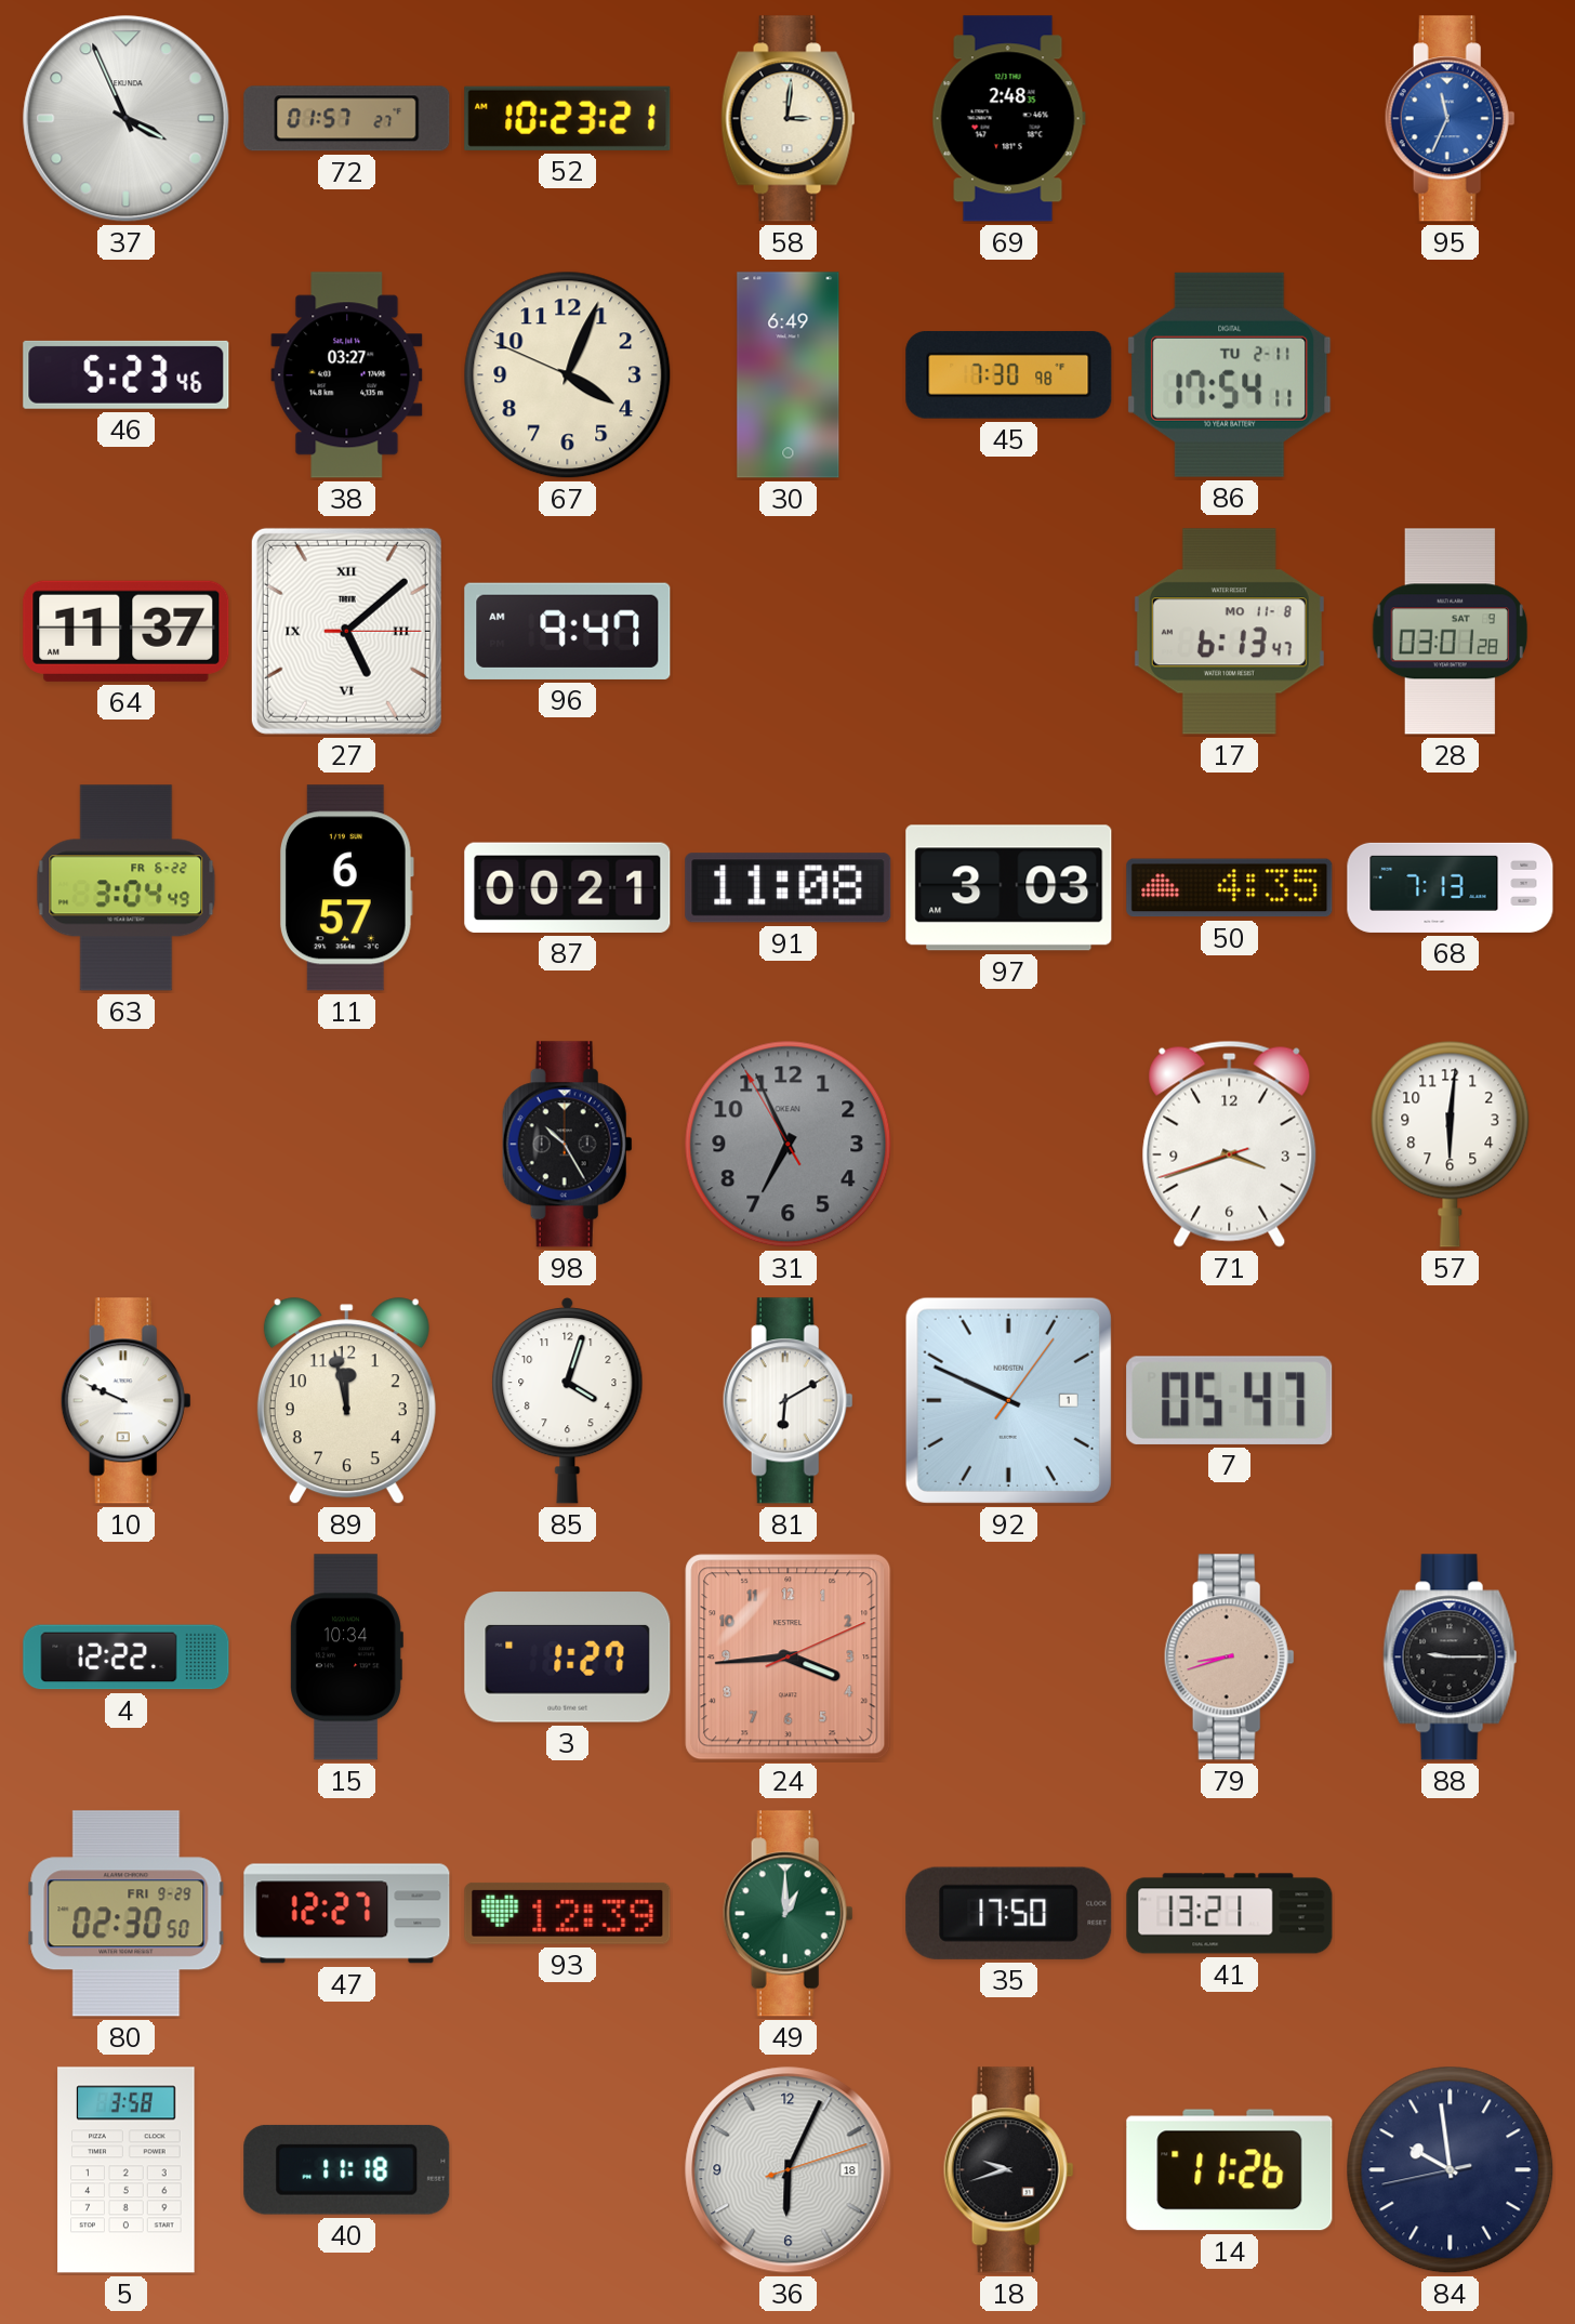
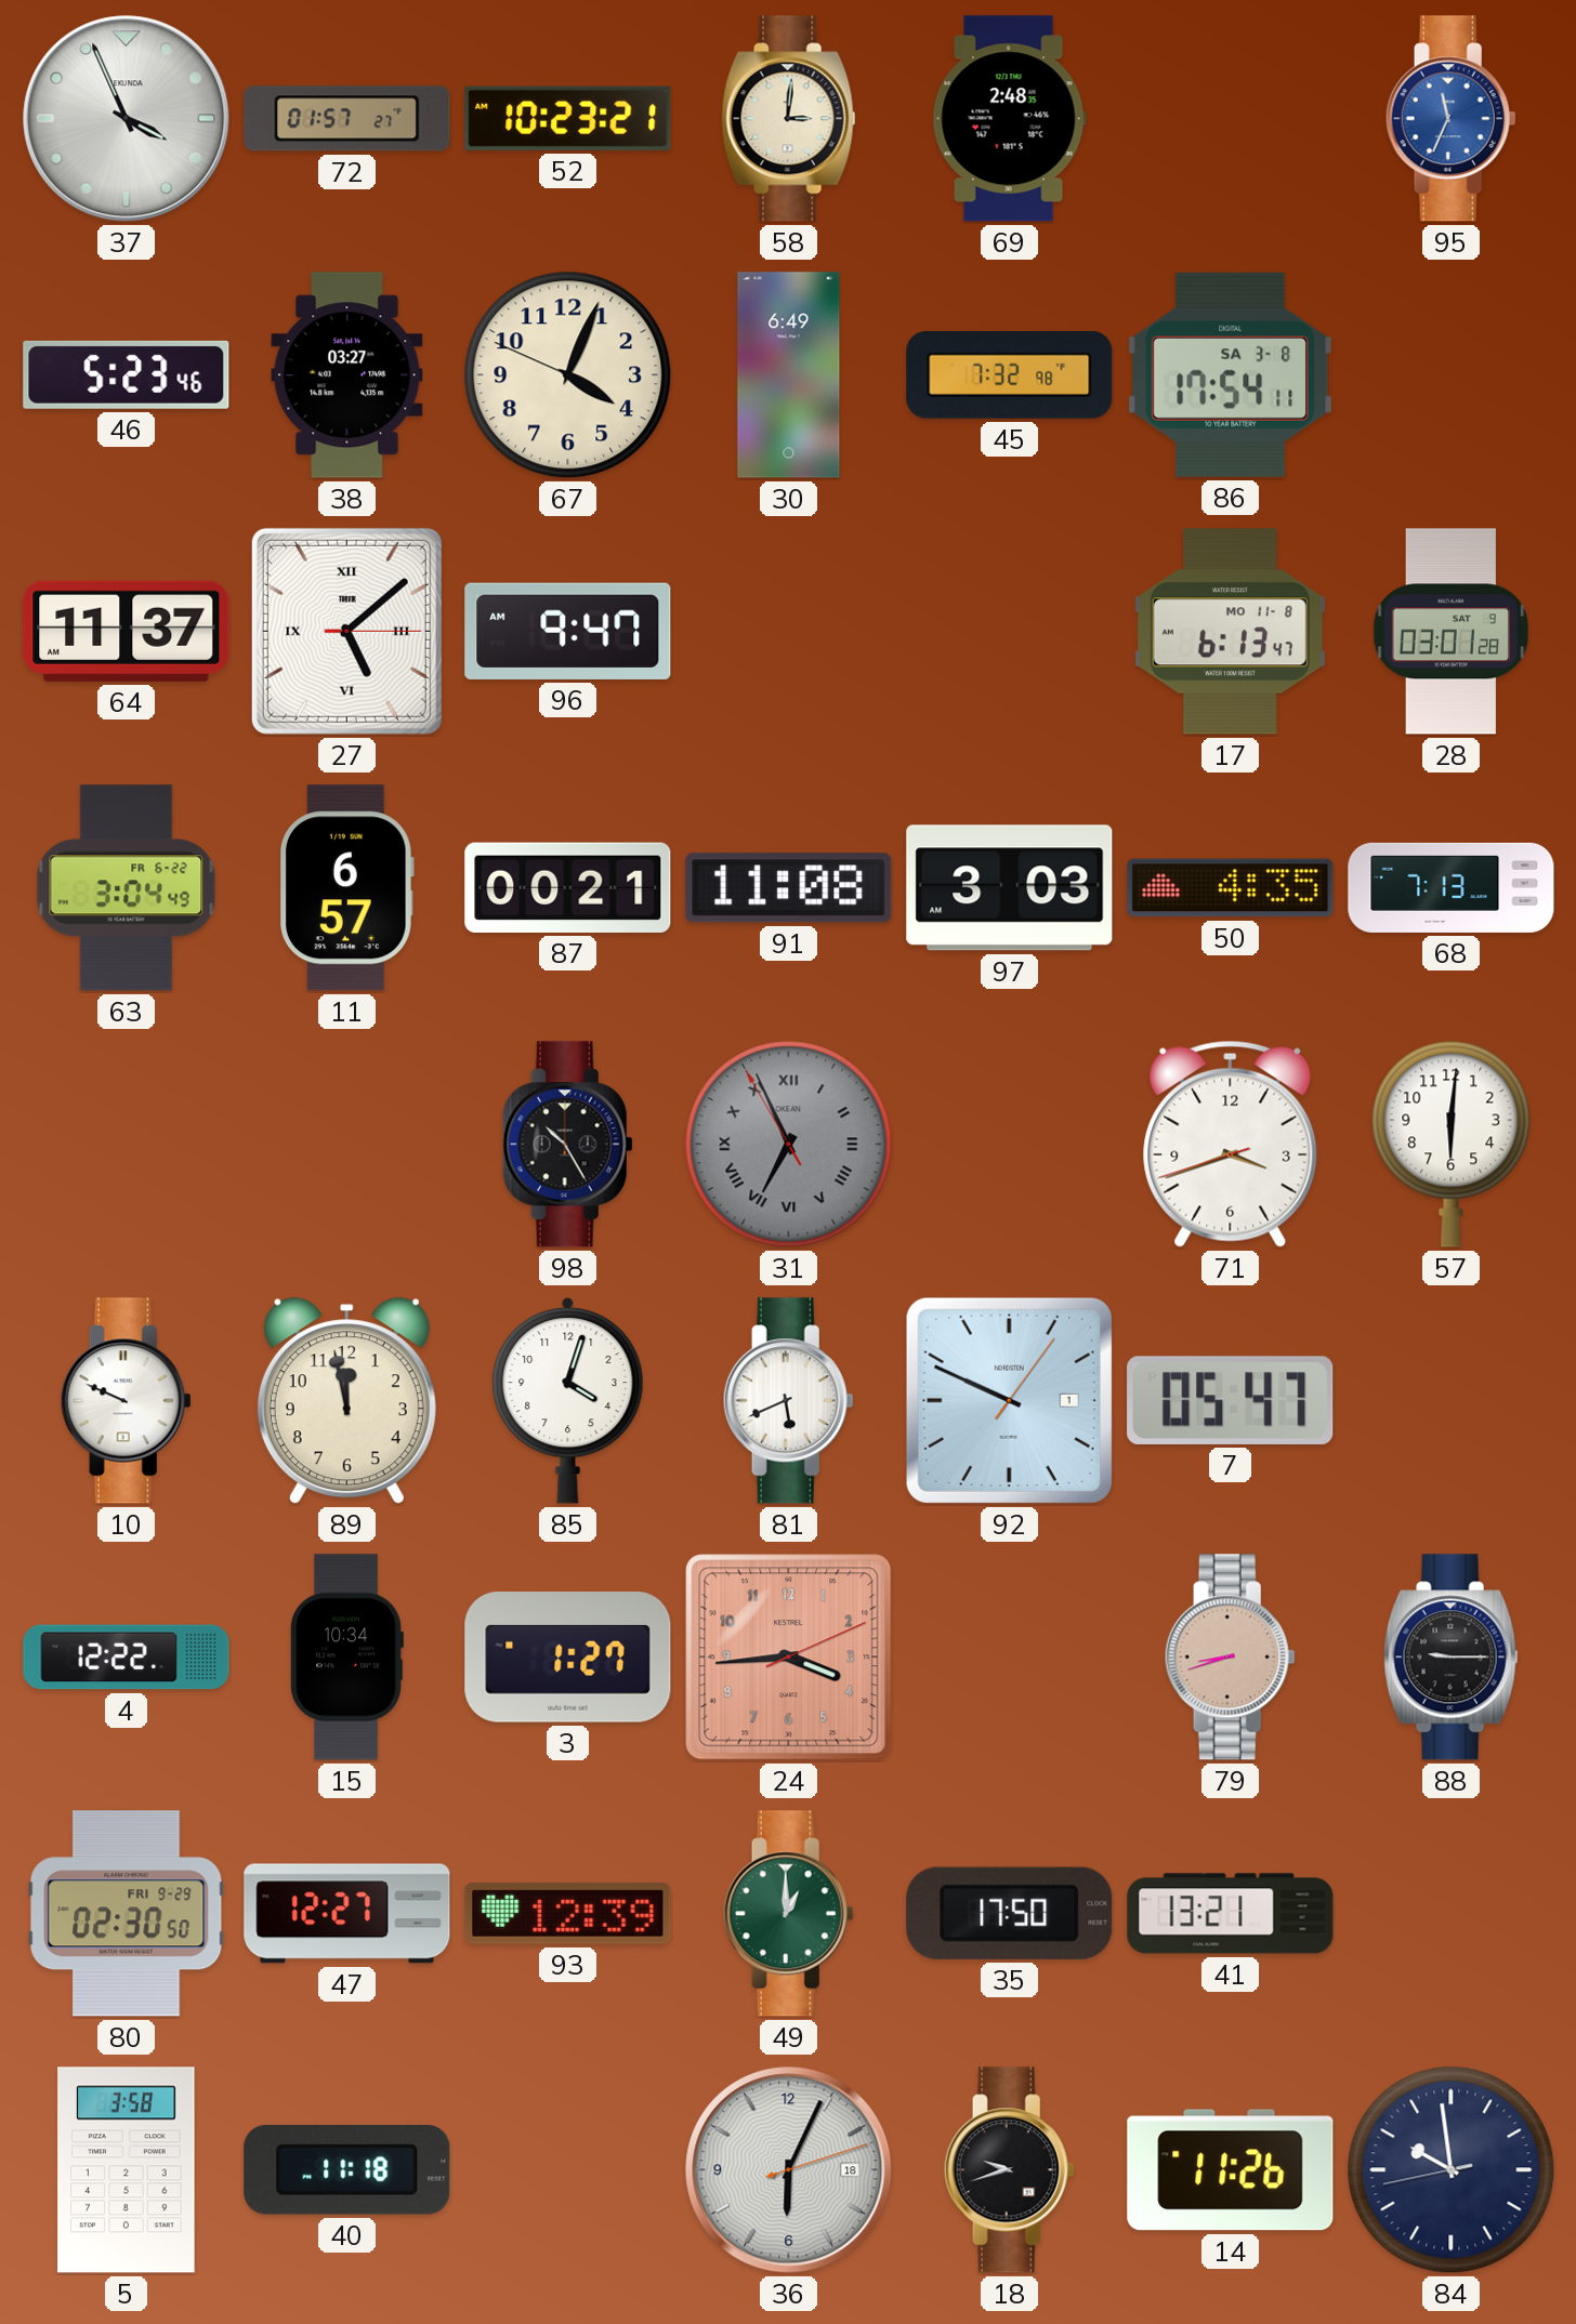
45: 7:30 -> 7:32 (1010, 374)
86 date: TU 2-11 -> SA 3-8 (1231, 374)
31 numerals: Arabic -> Roman (789, 1145)
81: 6:10 -> 5:41 (788, 1401)
